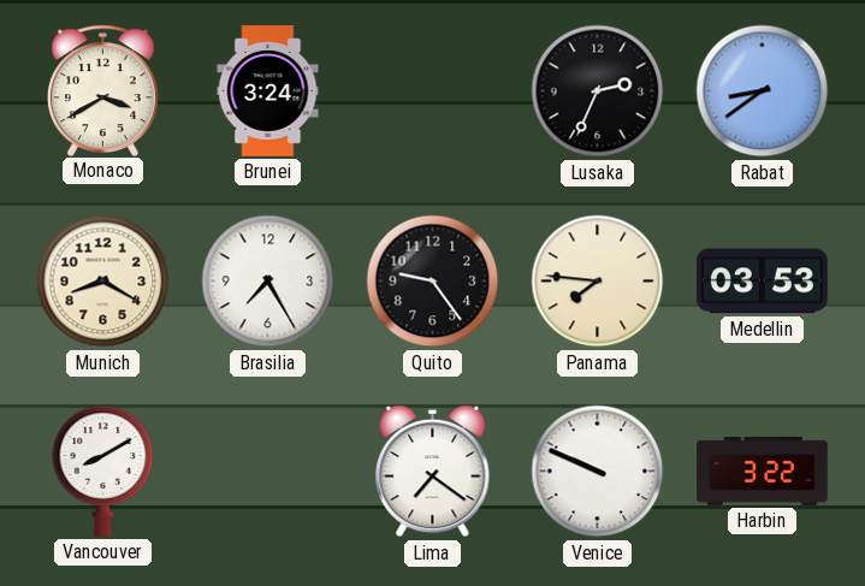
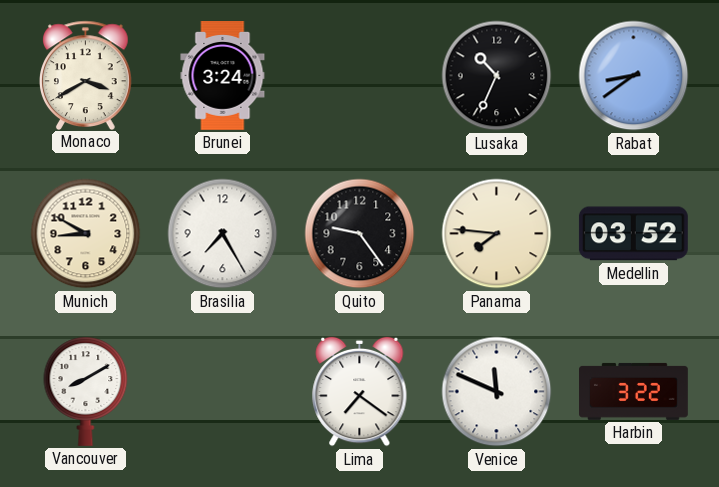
Lusaka: 2:34 -> 10:34 (497, 76)
Munich: 8:20 -> 8:50 (86, 234)
Medellin: 03:53 -> 03:52 (633, 234)
Venice: 9:49 -> 11:49 (497, 392)
